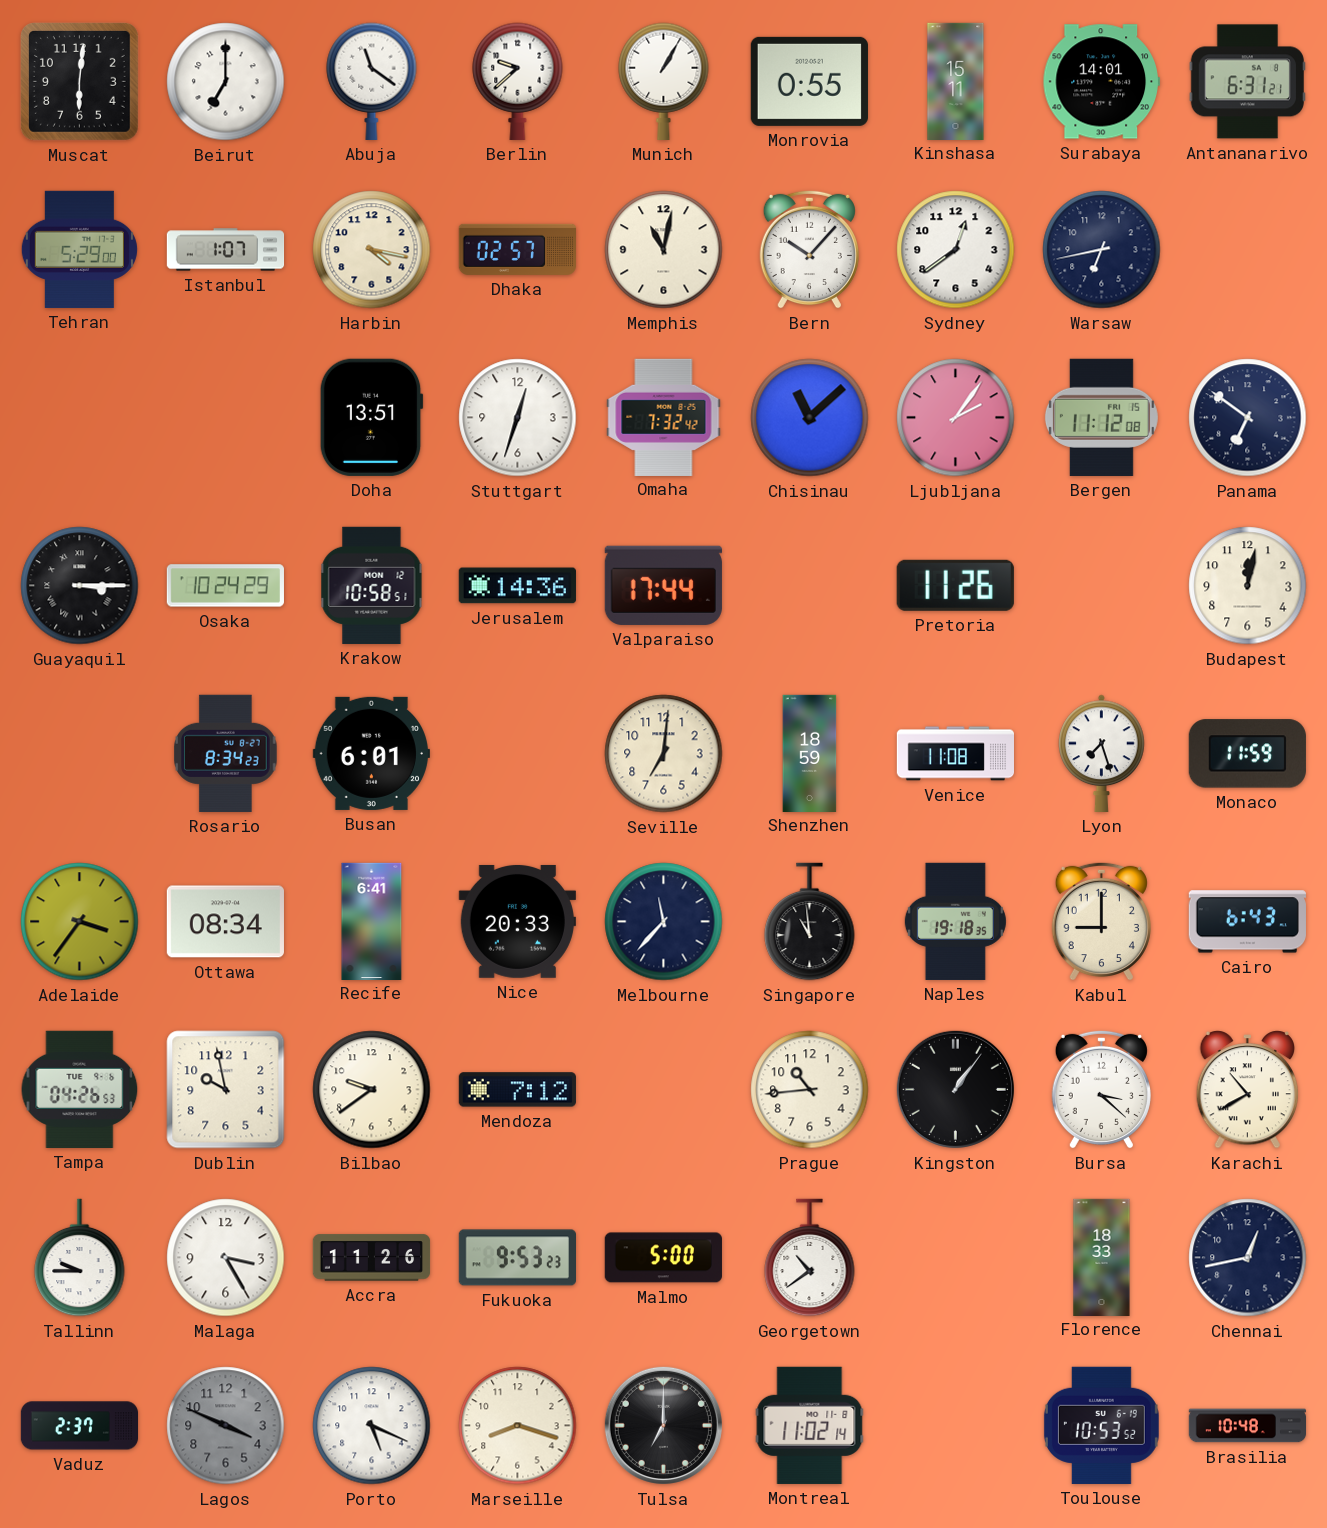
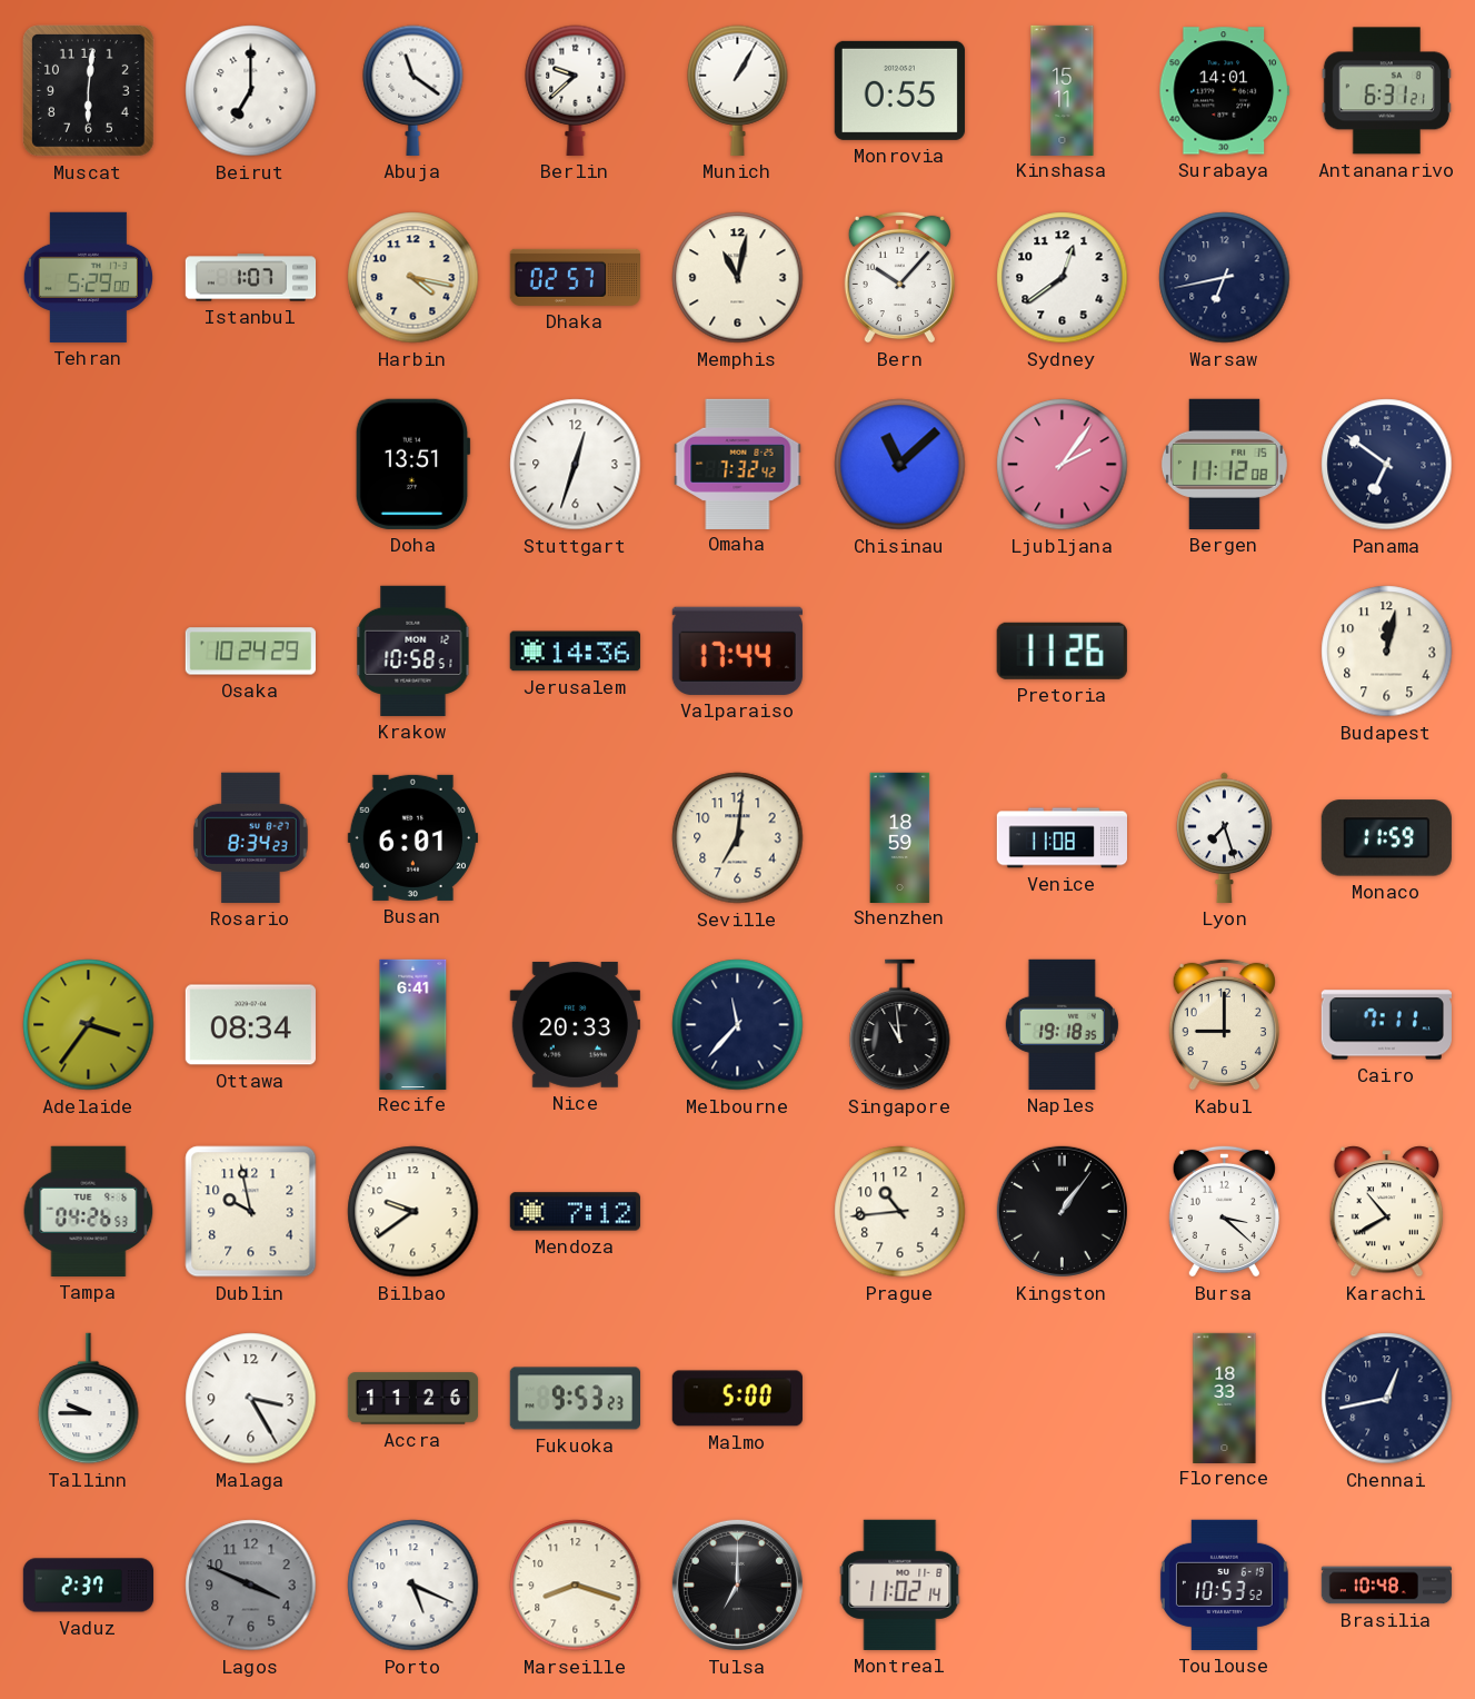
Guayaquil: 3:15 -> none (80, 586)
Cairo: 6:43 -> 7:11 (1386, 1025)
Georgetown: 10:39 -> none (810, 1258)
